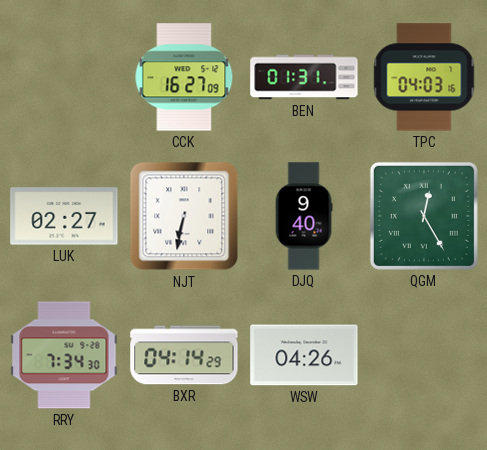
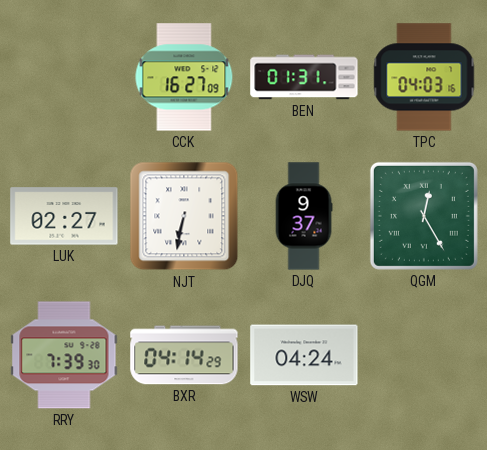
DJQ: 9:40 -> 9:37 (304, 216)
RRY: 7:34 -> 7:39 (64, 355)
WSW: 04:26 -> 04:24 (304, 355)
